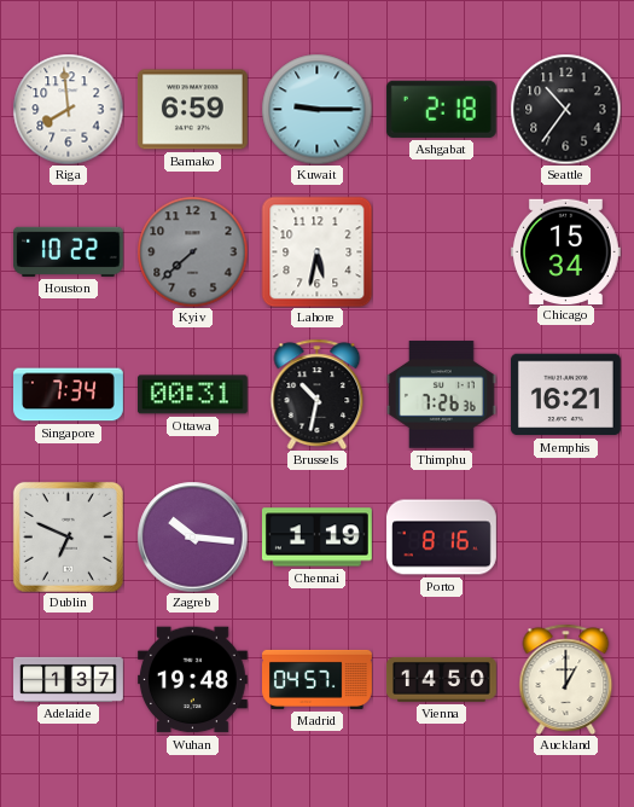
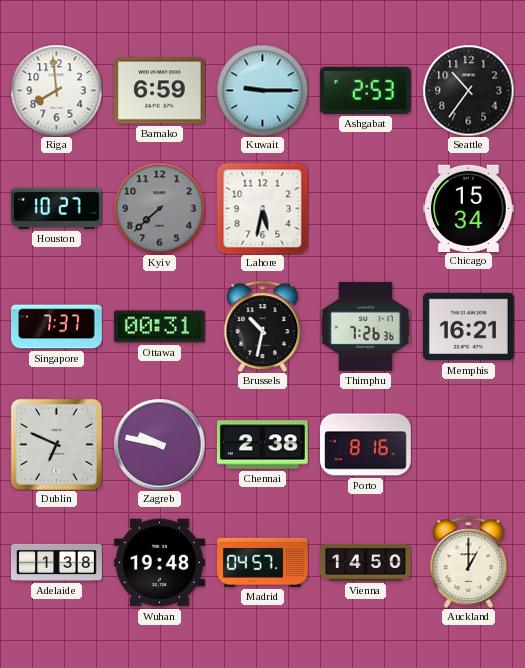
Ashgabat: 2:18 -> 2:53 (365, 90)
Houston: 10:22 -> 10:27 (56, 208)
Singapore: 7:34 -> 7:37 (57, 327)
Zagreb: 10:16 -> 9:47 (159, 444)
Chennai: 1:19 -> 2:38 (262, 445)
Adelaide: 1:37 -> 1:38 (57, 562)
